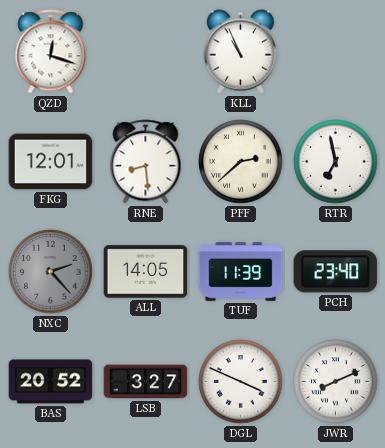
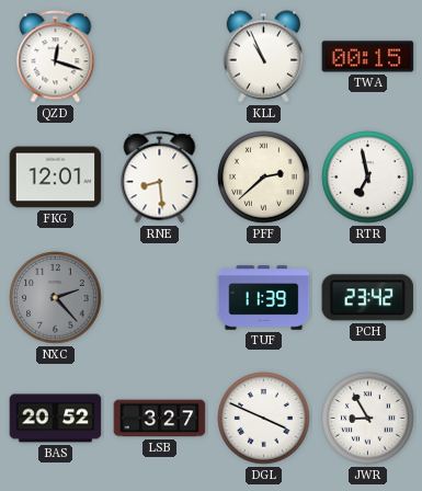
TWA: none -> 00:15 (368, 57)
ALL: 14:05 -> none (146, 272)
PCH: 23:40 -> 23:42 (368, 298)
JWR: 8:11 -> 8:55 (368, 419)
